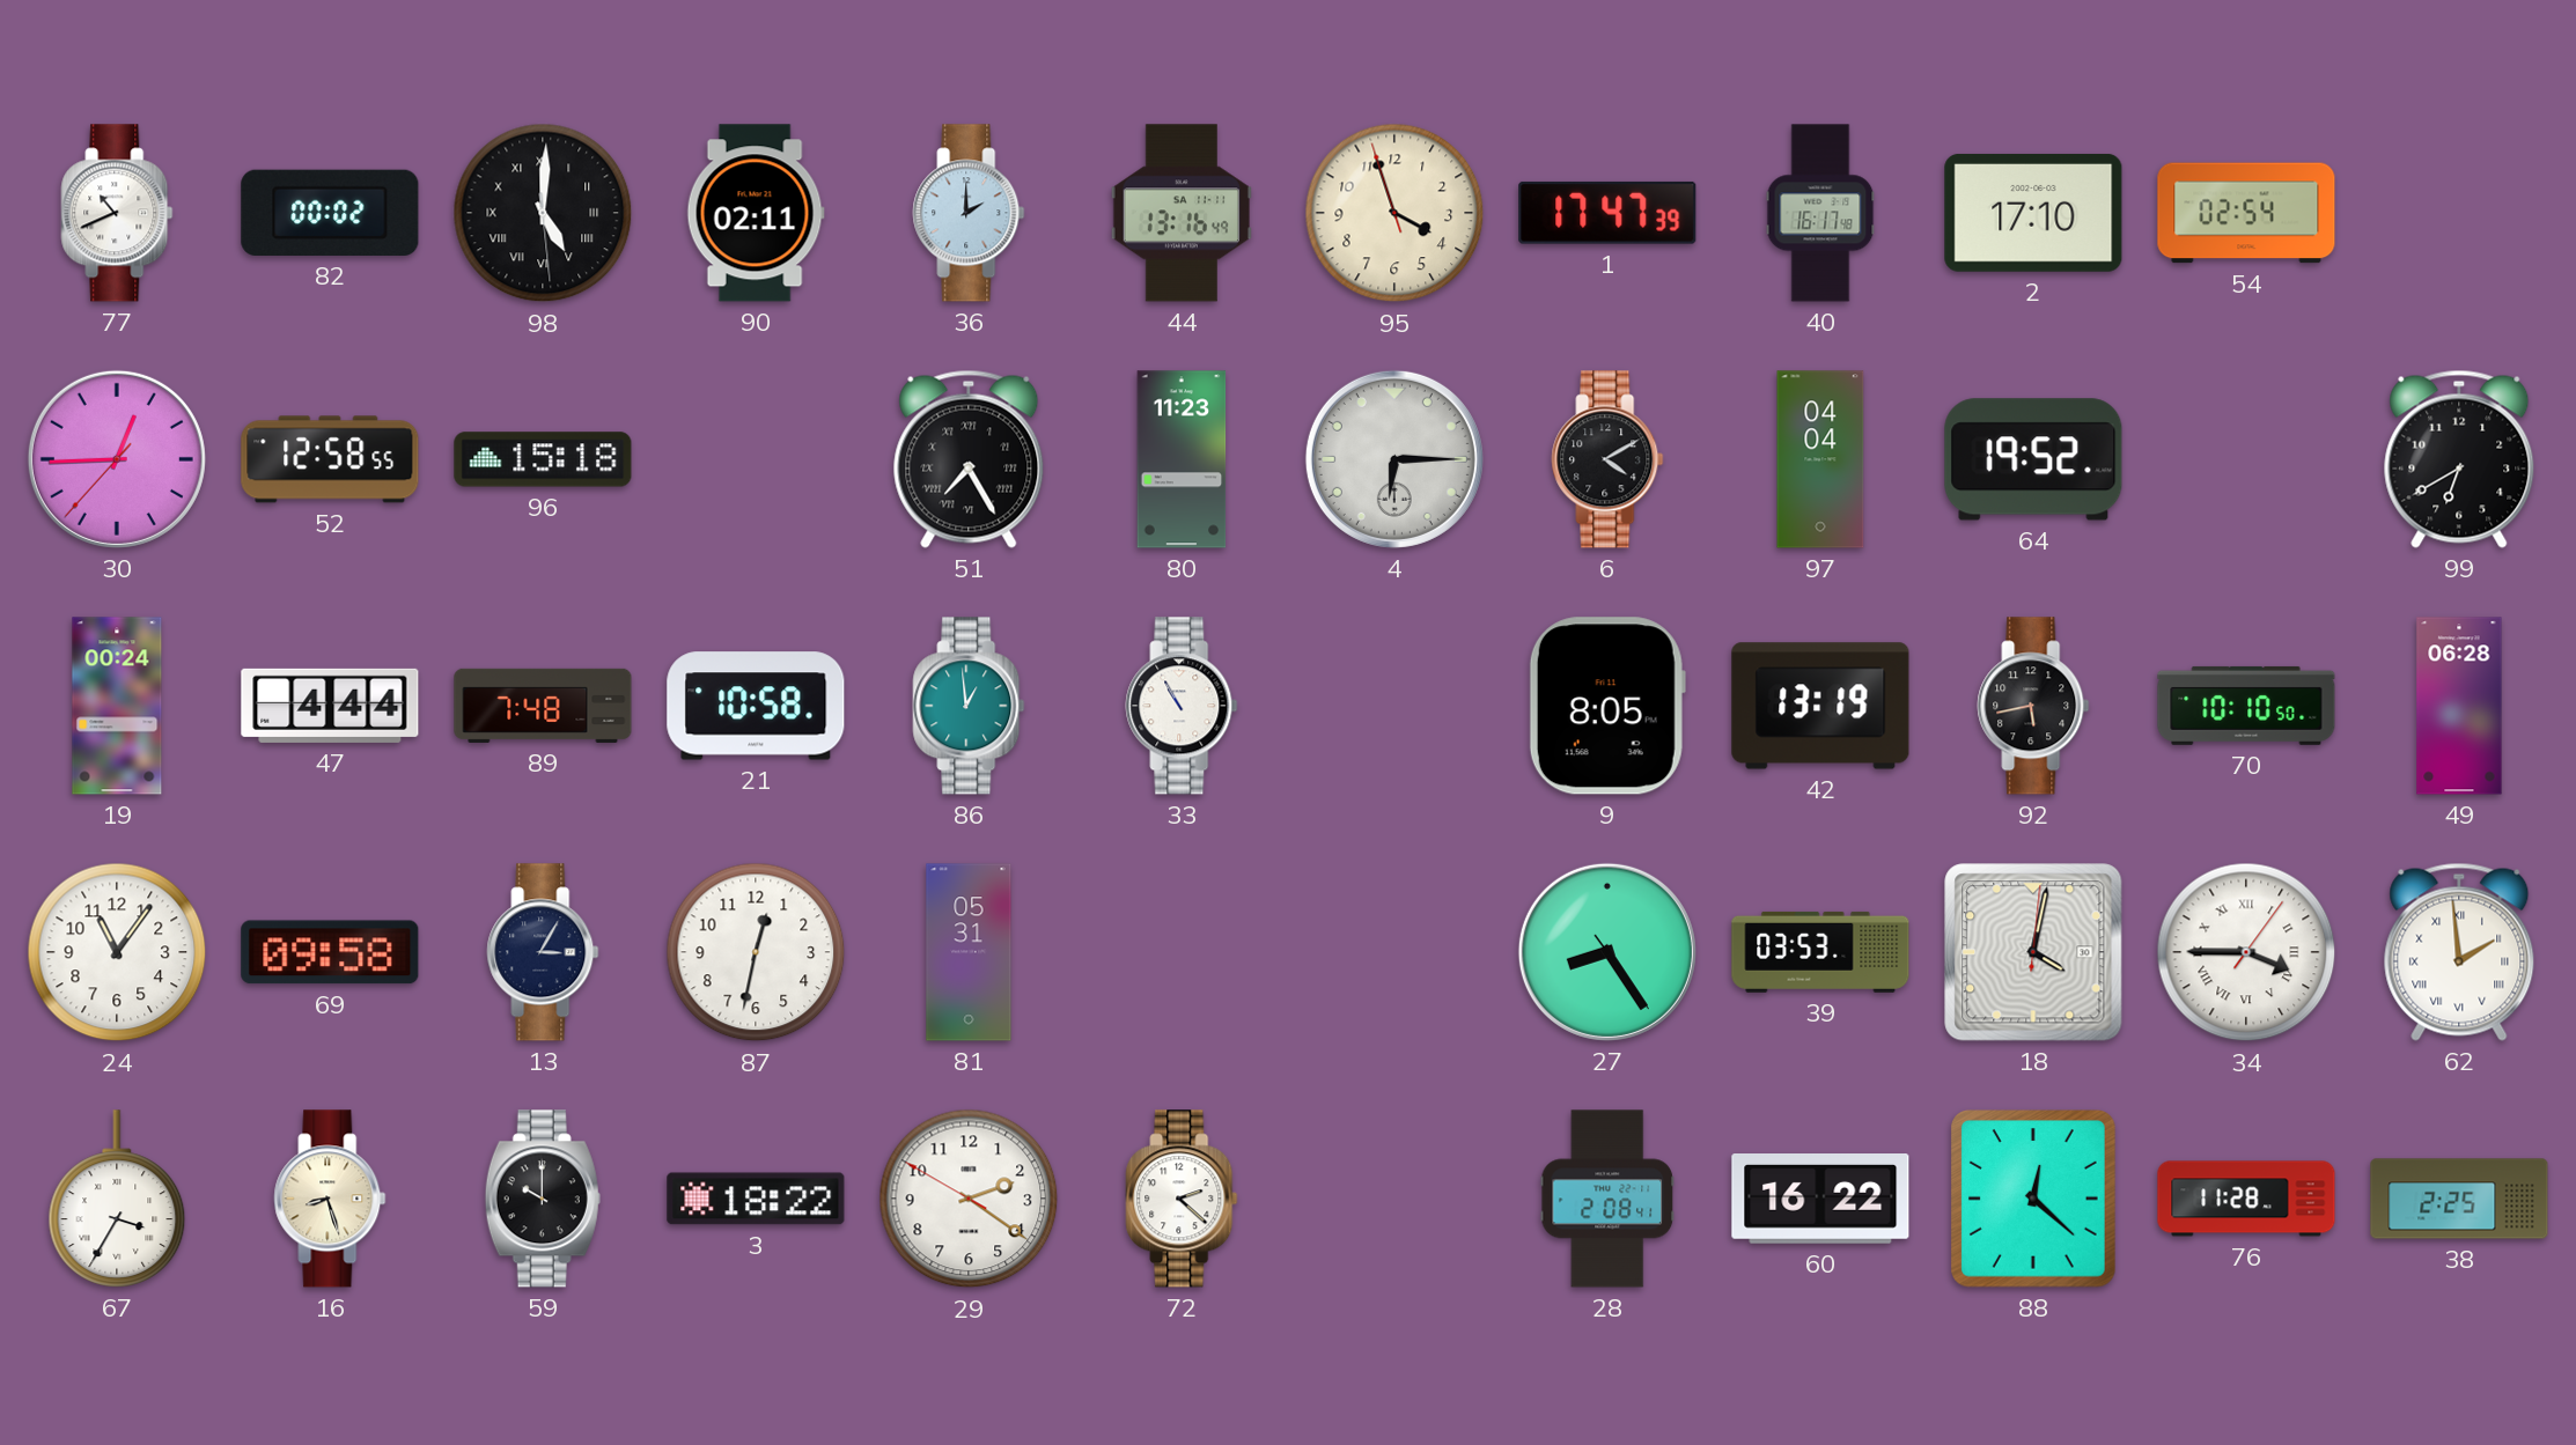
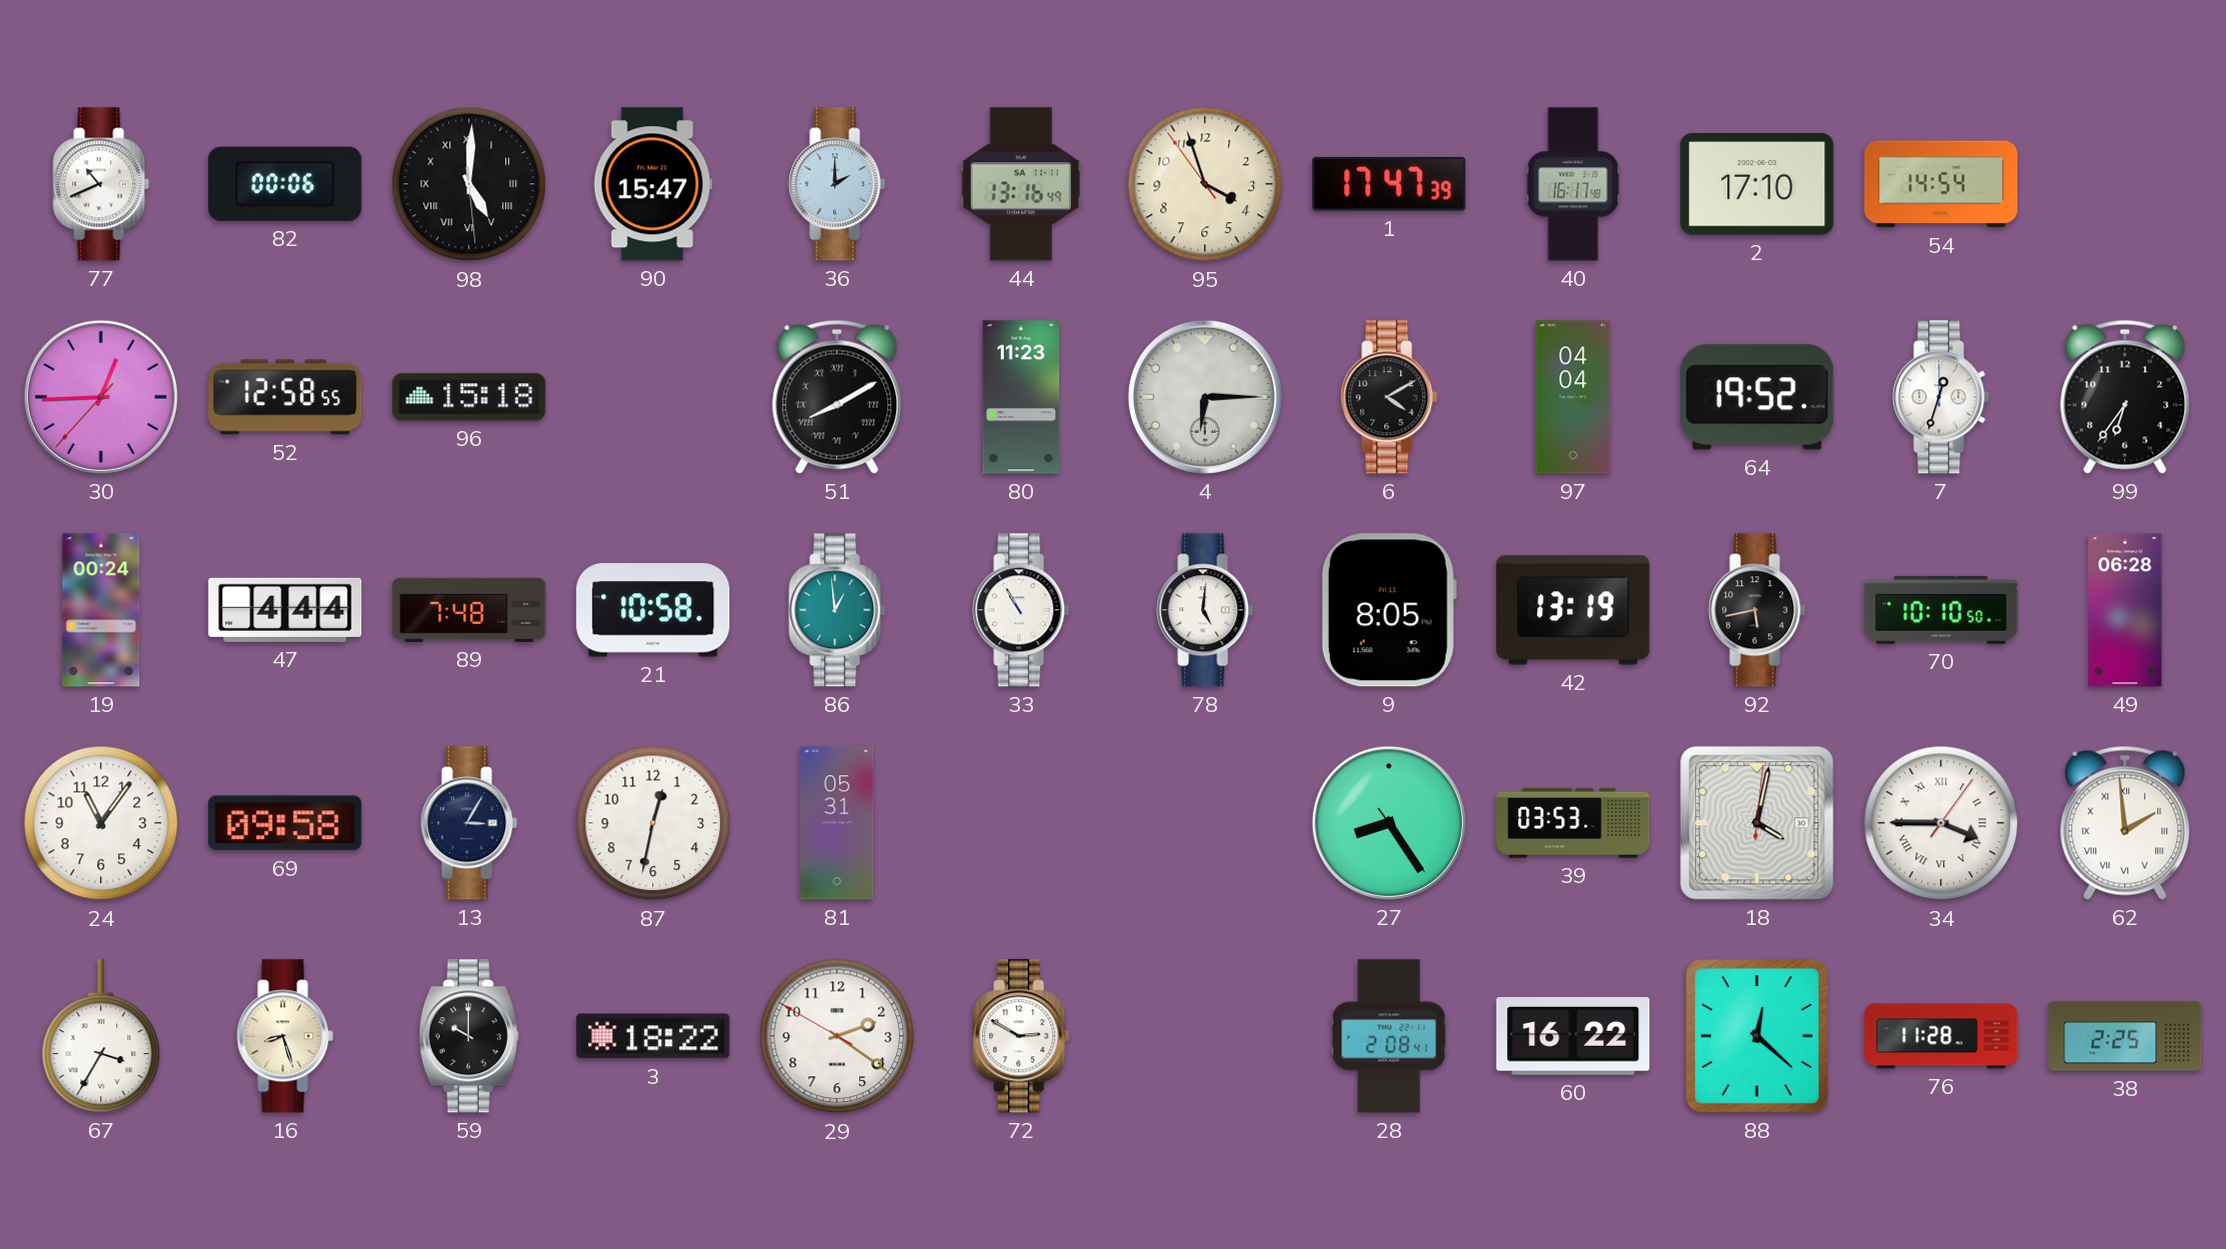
82: 00:02 -> 00:06 (285, 184)
90: 02:11 -> 15:47 (653, 184)
95: 3:56:57 -> 3:56:54 (1205, 184)
54: 02:54 -> 14:54 (1941, 184)
51: 7:25 -> 8:10 (837, 397)
7: none -> 12:33 (1941, 397)
99: 6:40 -> 6:36 (2125, 397)
78: none -> 5:01 (1205, 610)
72: 2:22 -> 2:50 (1021, 1036)
